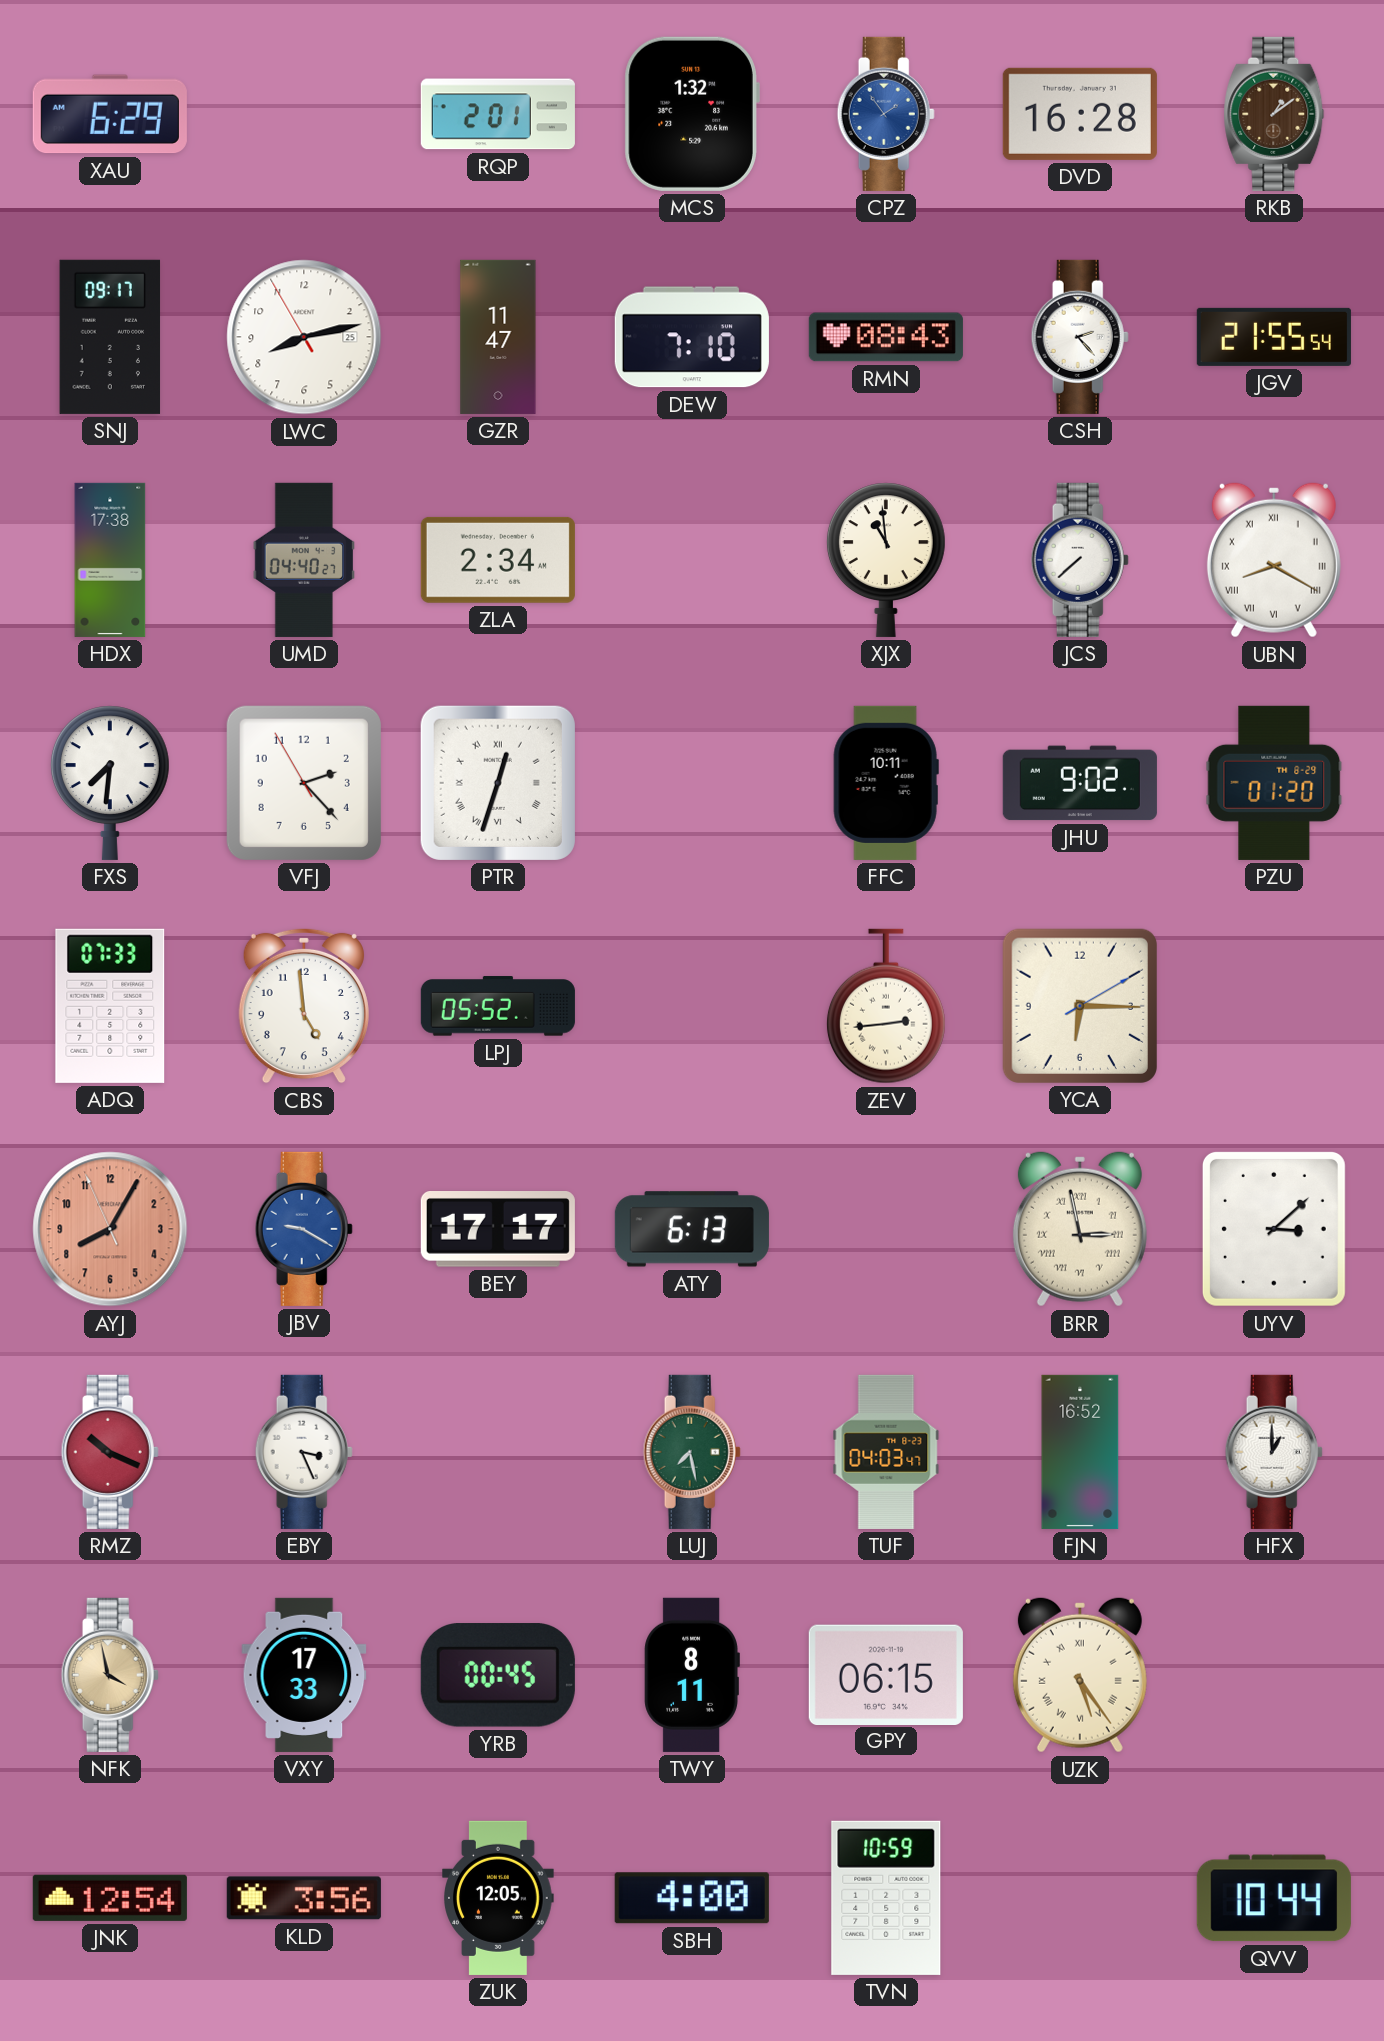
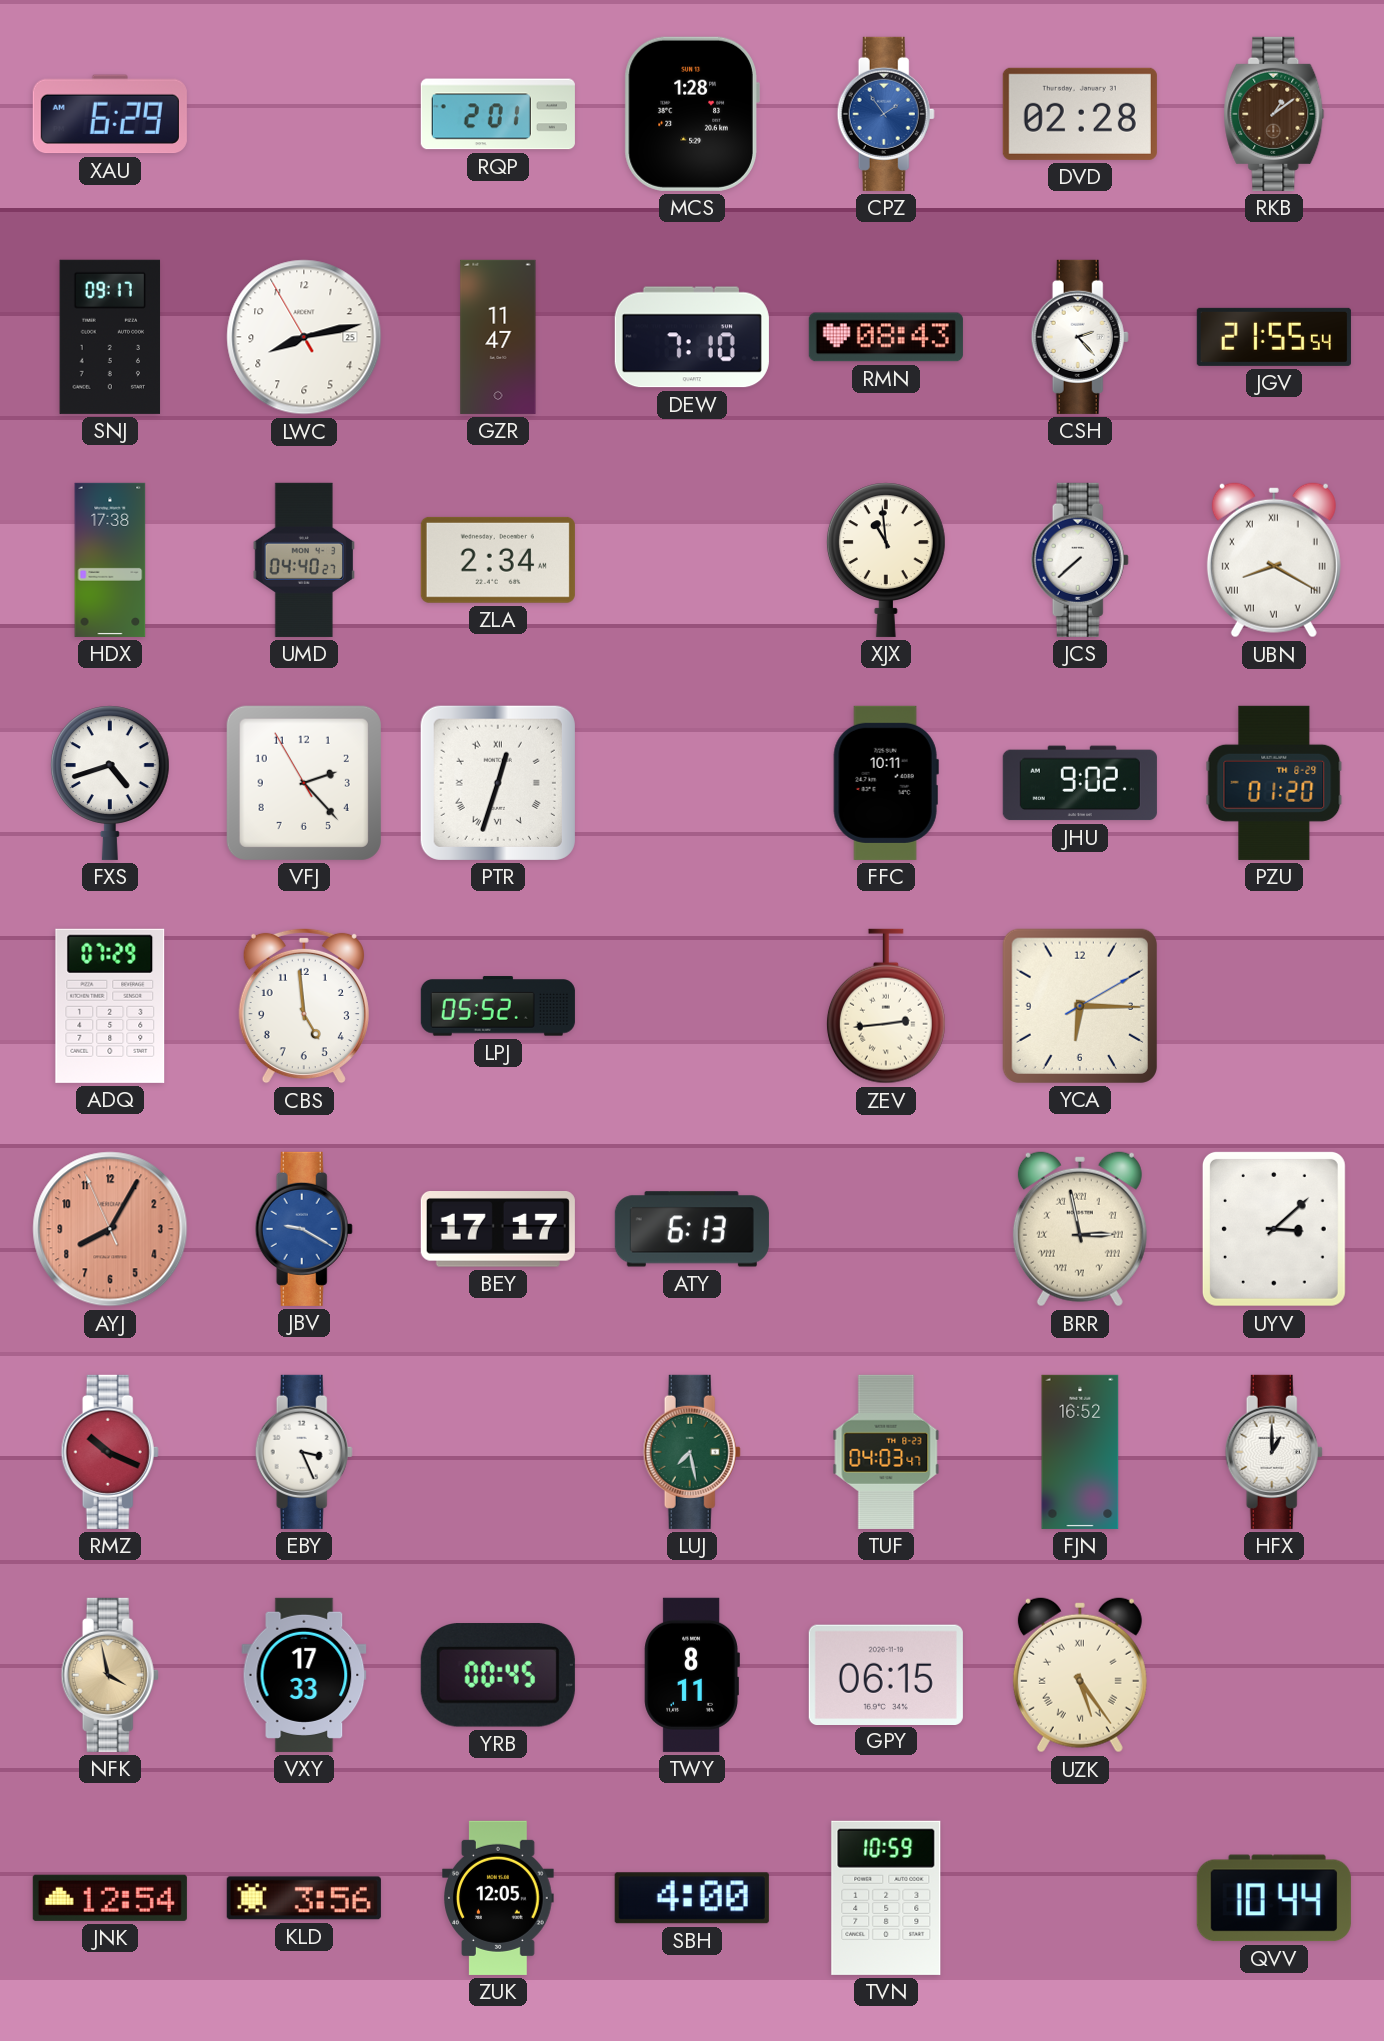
MCS: 1:32 -> 1:28 (692, 114)
DVD: 16:28 -> 02:28 (1080, 114)
FXS: 7:31 -> 4:42 (110, 783)
ADQ: 07:33 -> 07:29 (110, 1006)
